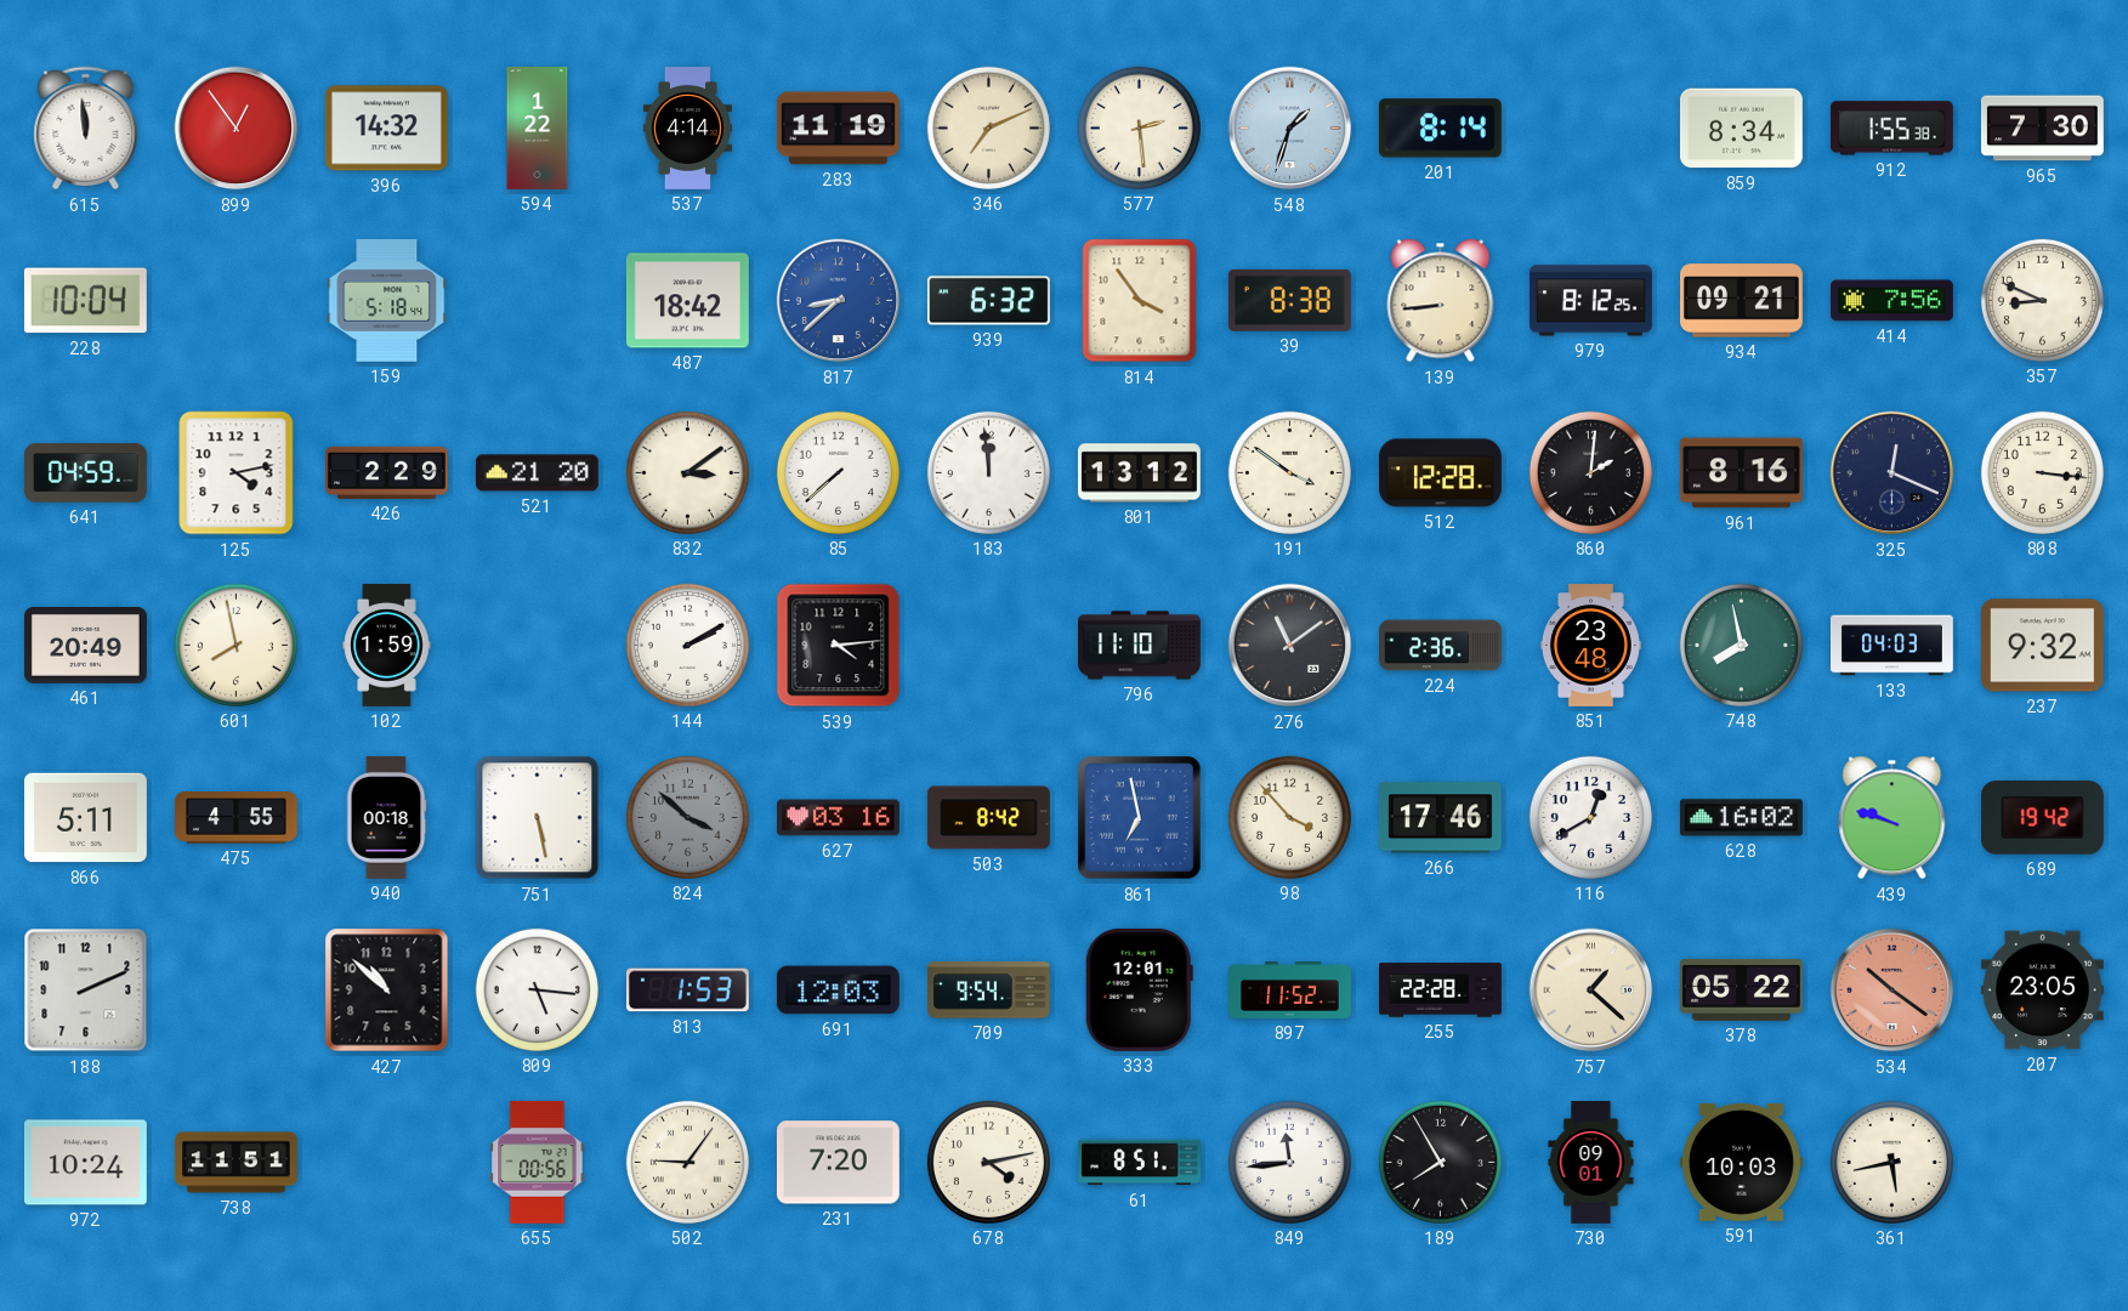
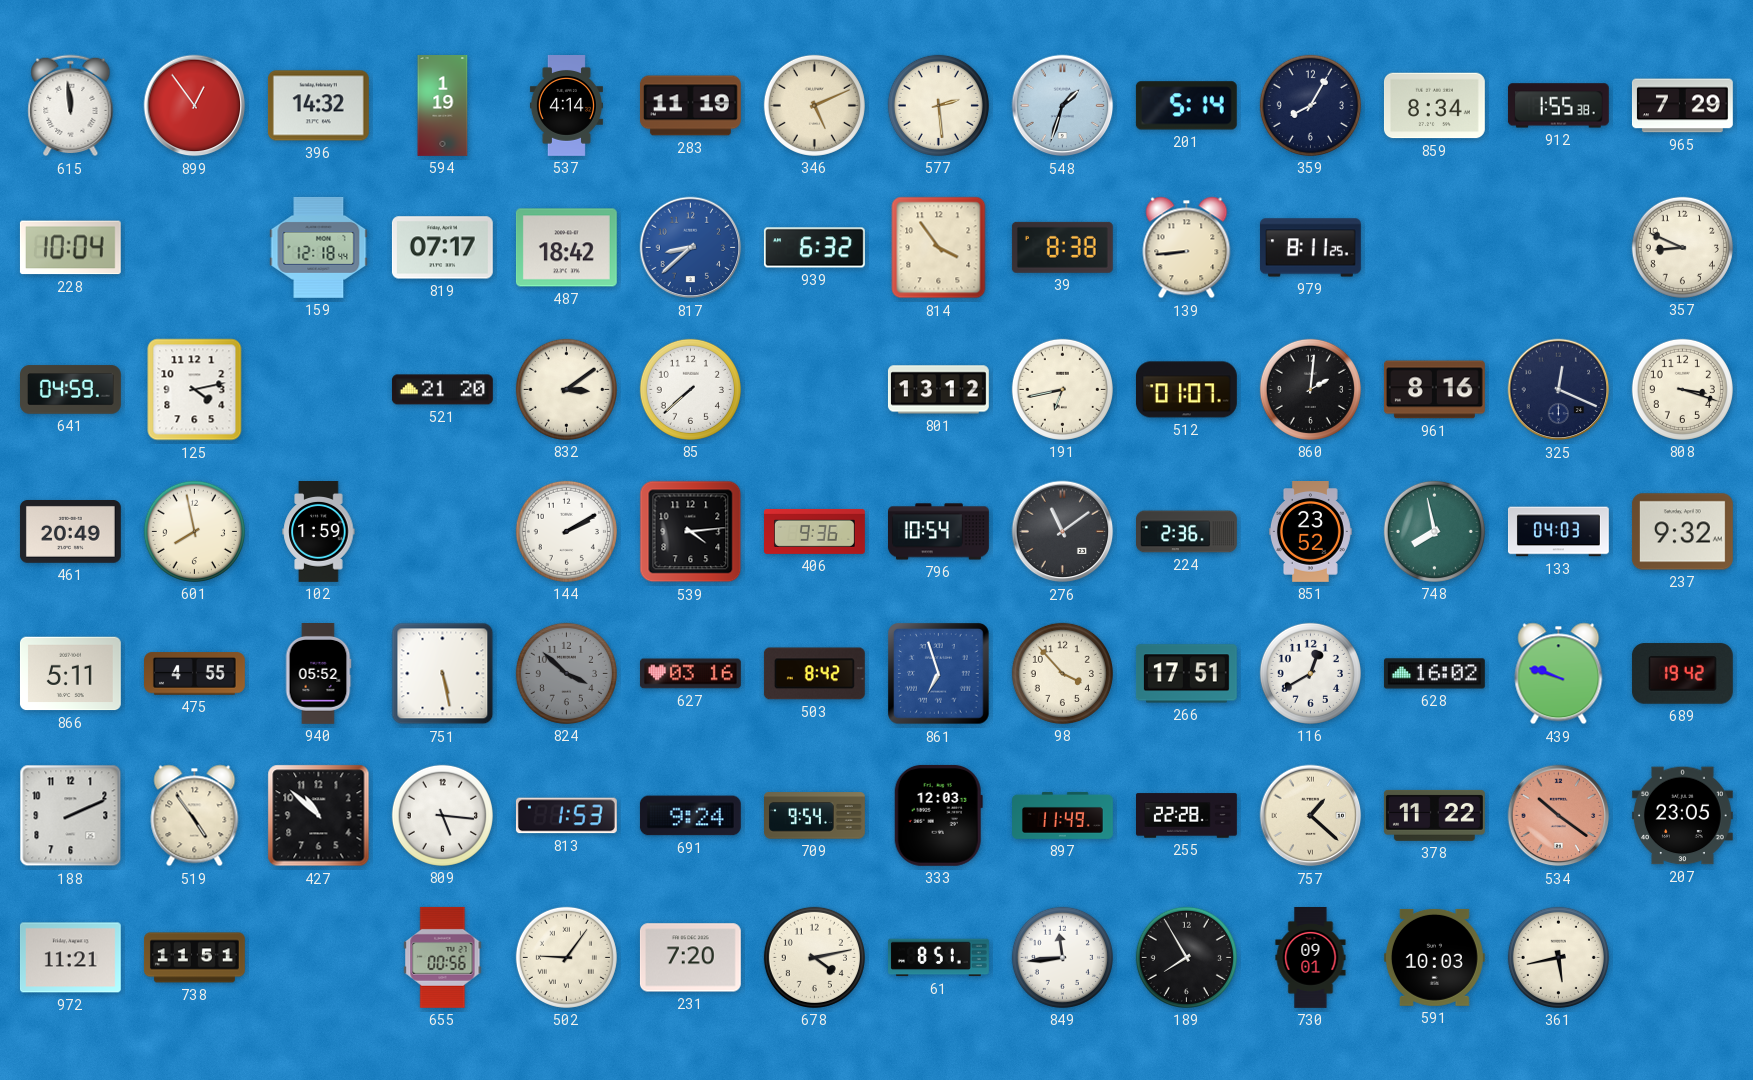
594: 1:22 -> 1:19 (443, 106)
346: 7:11 -> 5:11 (814, 105)
201: 8:14 -> 5:14 (1186, 106)
359: none -> 8:05 (1310, 105)
965: 7:30 -> 7:29 (1682, 106)
159: 5:18 -> 12:18 (319, 247)
819: none -> 07:17 (442, 248)
979: 8:12 -> 8:11 (1310, 248)
934: 09:21 -> none (1742, 301)
414: 7:56 -> none (1891, 301)
426: 2:29 -> none (387, 472)
183: 11:59 -> none (988, 472)
191: 3:51 -> 6:43 (1062, 389)
512: 12:28 -> 01:07 (1186, 390)
808: 3:16 -> 3:18 (1682, 389)
406: none -> 9:36 (815, 531)
796: 11:10 -> 10:54 (939, 532)
851: 23:48 -> 23:52 (1310, 532)
940: 00:18 -> 05:52 (318, 674)
861: 6:58 -> 6:57 (939, 674)
266: 17:46 -> 17:51 (1186, 674)
519: none -> 4:54 (195, 816)
691: 12:03 -> 9:24 (690, 816)
333: 12:01 -> 12:03 (938, 815)
897: 11:52 -> 11:49 (1063, 815)
378: 05:22 -> 11:22 (1434, 815)
972: 10:24 -> 11:21 (70, 958)
